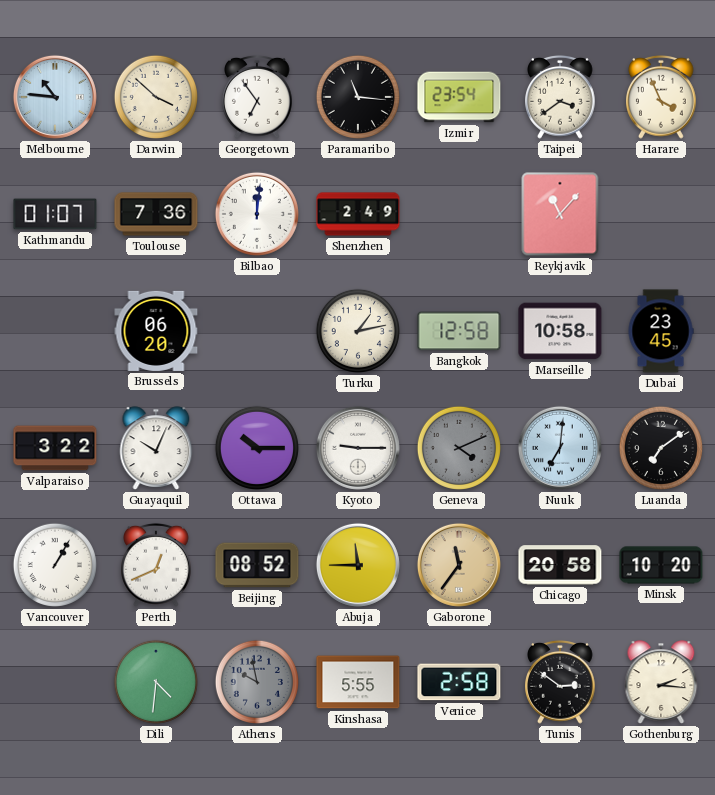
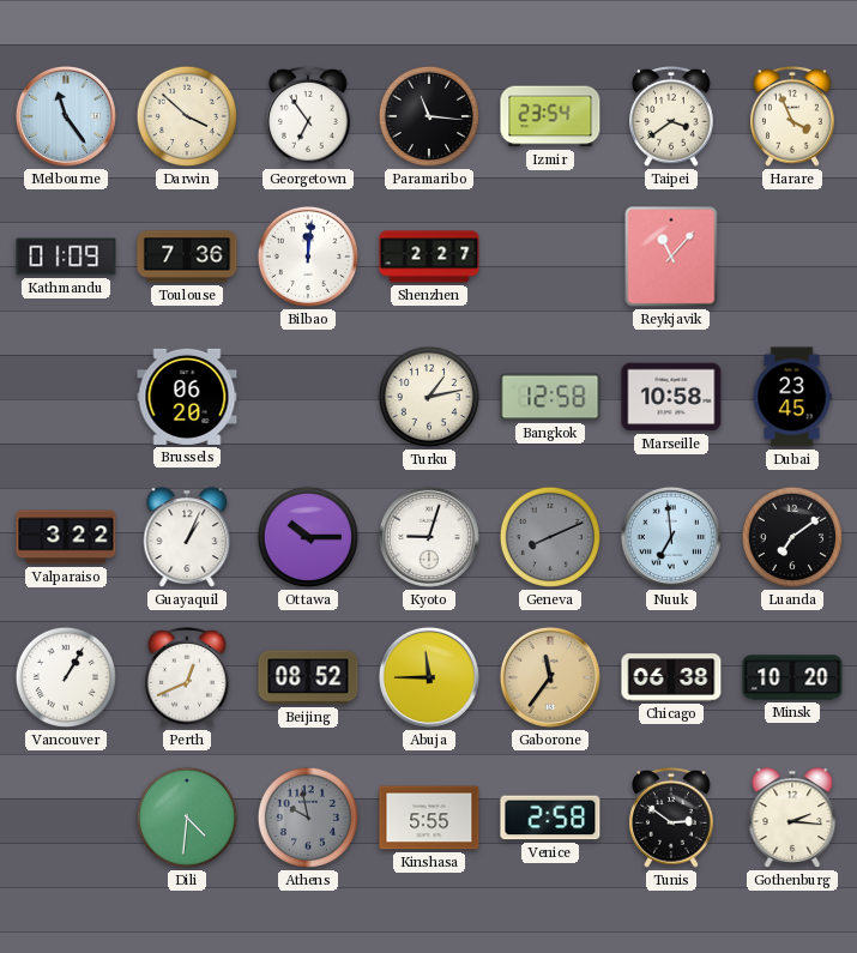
Melbourne: 10:46 -> 11:24 (66, 116)
Kathmandu: 01:07 -> 01:09 (66, 257)
Shenzhen: 2:49 -> 2:27 (429, 257)
Guayaquil: 10:04 -> 1:04 (187, 537)
Kyoto: 9:15 -> 9:03 (429, 537)
Geneva: 4:11 -> 8:11 (550, 537)
Nuuk: 7:01 -> 6:59 (671, 537)
Chicago: 20:58 -> 06:38 (671, 677)
